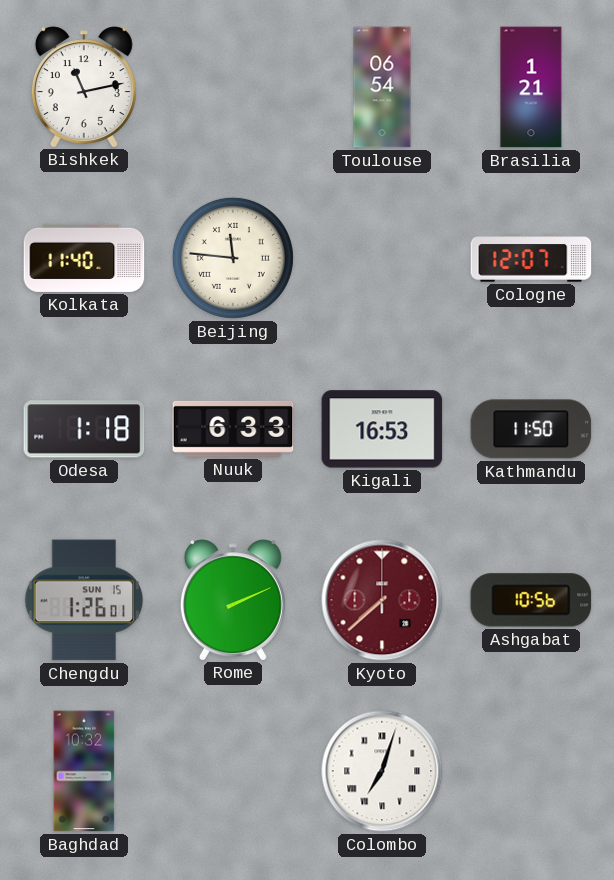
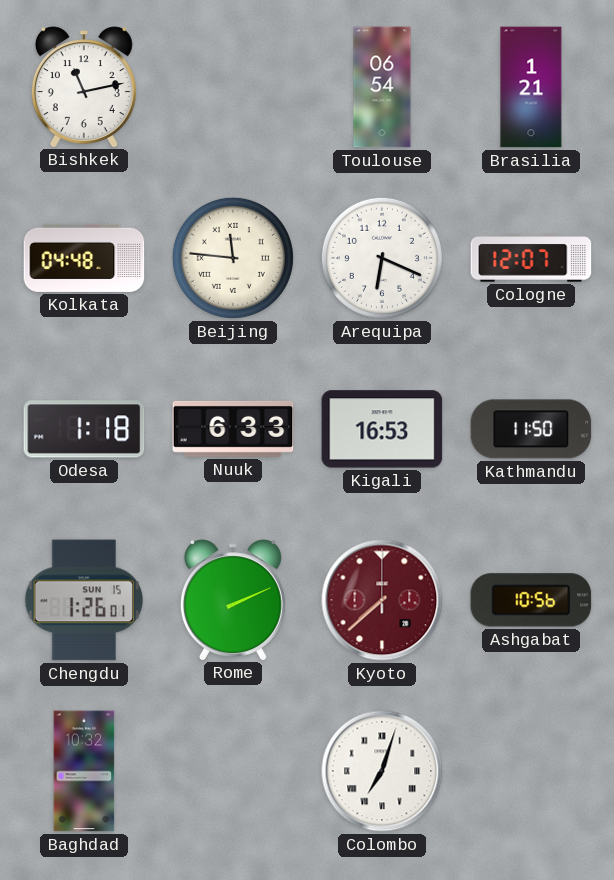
Kolkata: 11:40 -> 04:48 (84, 258)
Arequipa: none -> 6:19 (382, 258)
